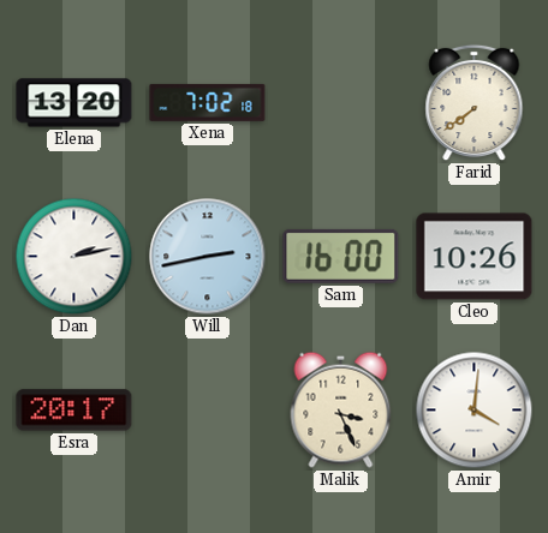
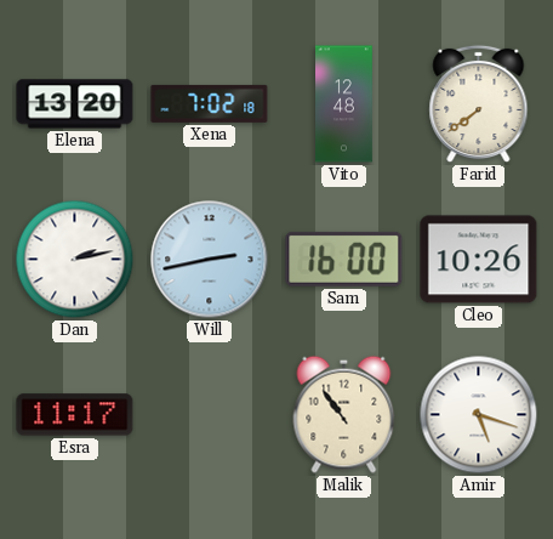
Vito: none -> 12:48 (344, 104)
Esra: 20:17 -> 11:17 (75, 415)
Malik: 3:26 -> 10:54 (344, 414)
Amir: 4:01 -> 5:18 (479, 415)
